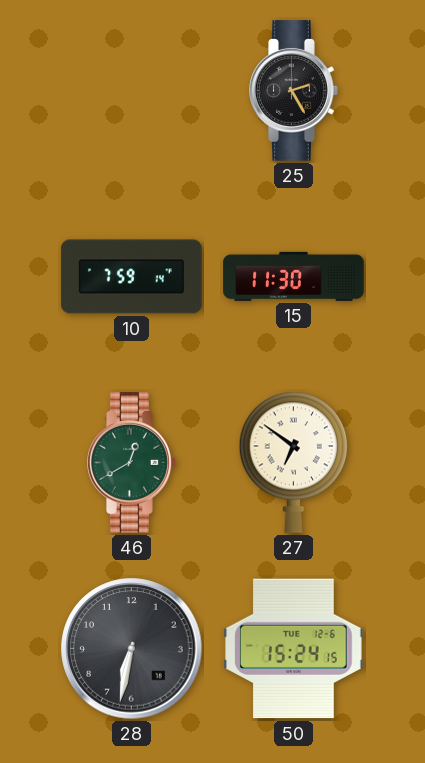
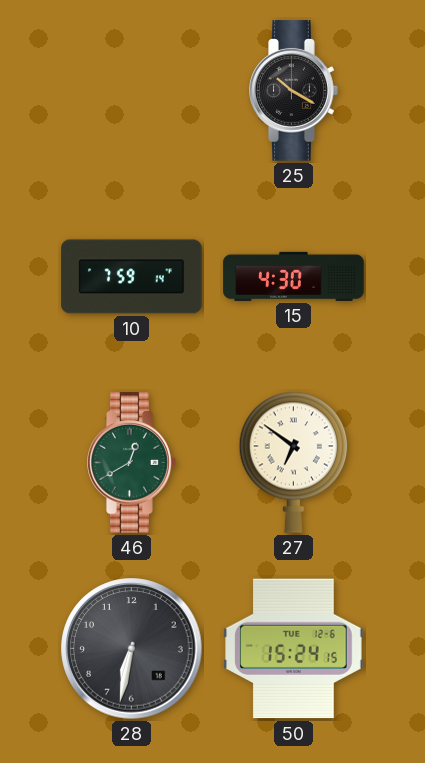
25: 2:25 -> 10:20 (294, 91)
15: 11:30 -> 4:30 (294, 276)
